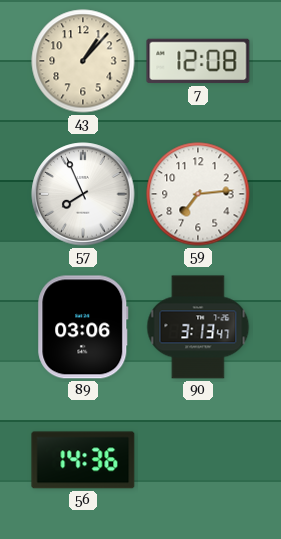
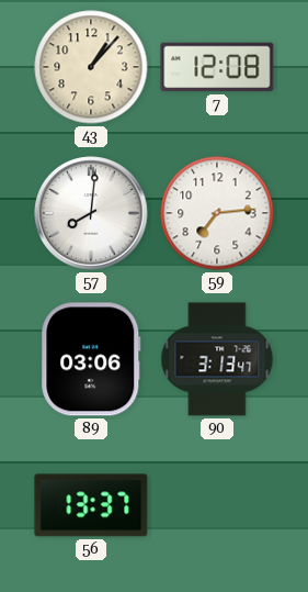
57: 7:56 -> 8:01 (91, 213)
56: 14:36 -> 13:37 (91, 505)
